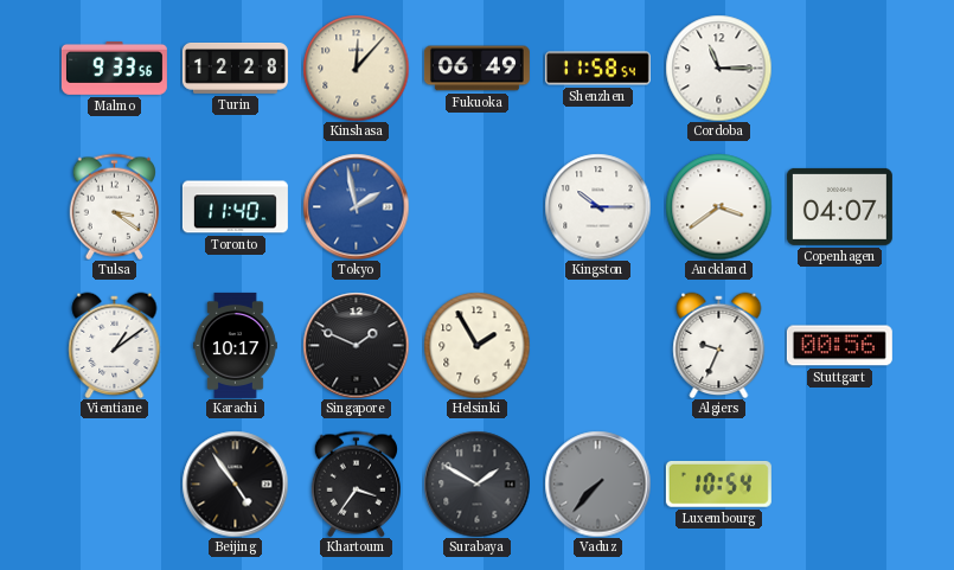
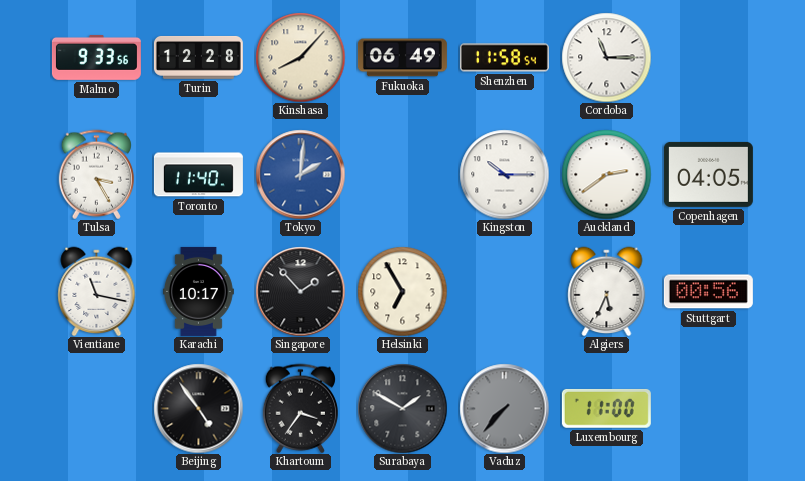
Kinshasa: 12:07 -> 8:07 (300, 57)
Tulsa: 3:21 -> 3:25 (96, 174)
Tokyo: 1:58 -> 2:01 (300, 174)
Auckland: 3:39 -> 2:39 (606, 174)
Copenhagen: 04:07 -> 04:05 (708, 174)
Vientiane: 1:09 -> 11:17 (97, 291)
Singapore: 1:49 -> 1:53 (300, 291)
Helsinki: 1:55 -> 6:55 (402, 291)
Algiers: 9:34 -> 5:34 (607, 291)
Luxembourg: 10:54 -> 11:00 (606, 408)
